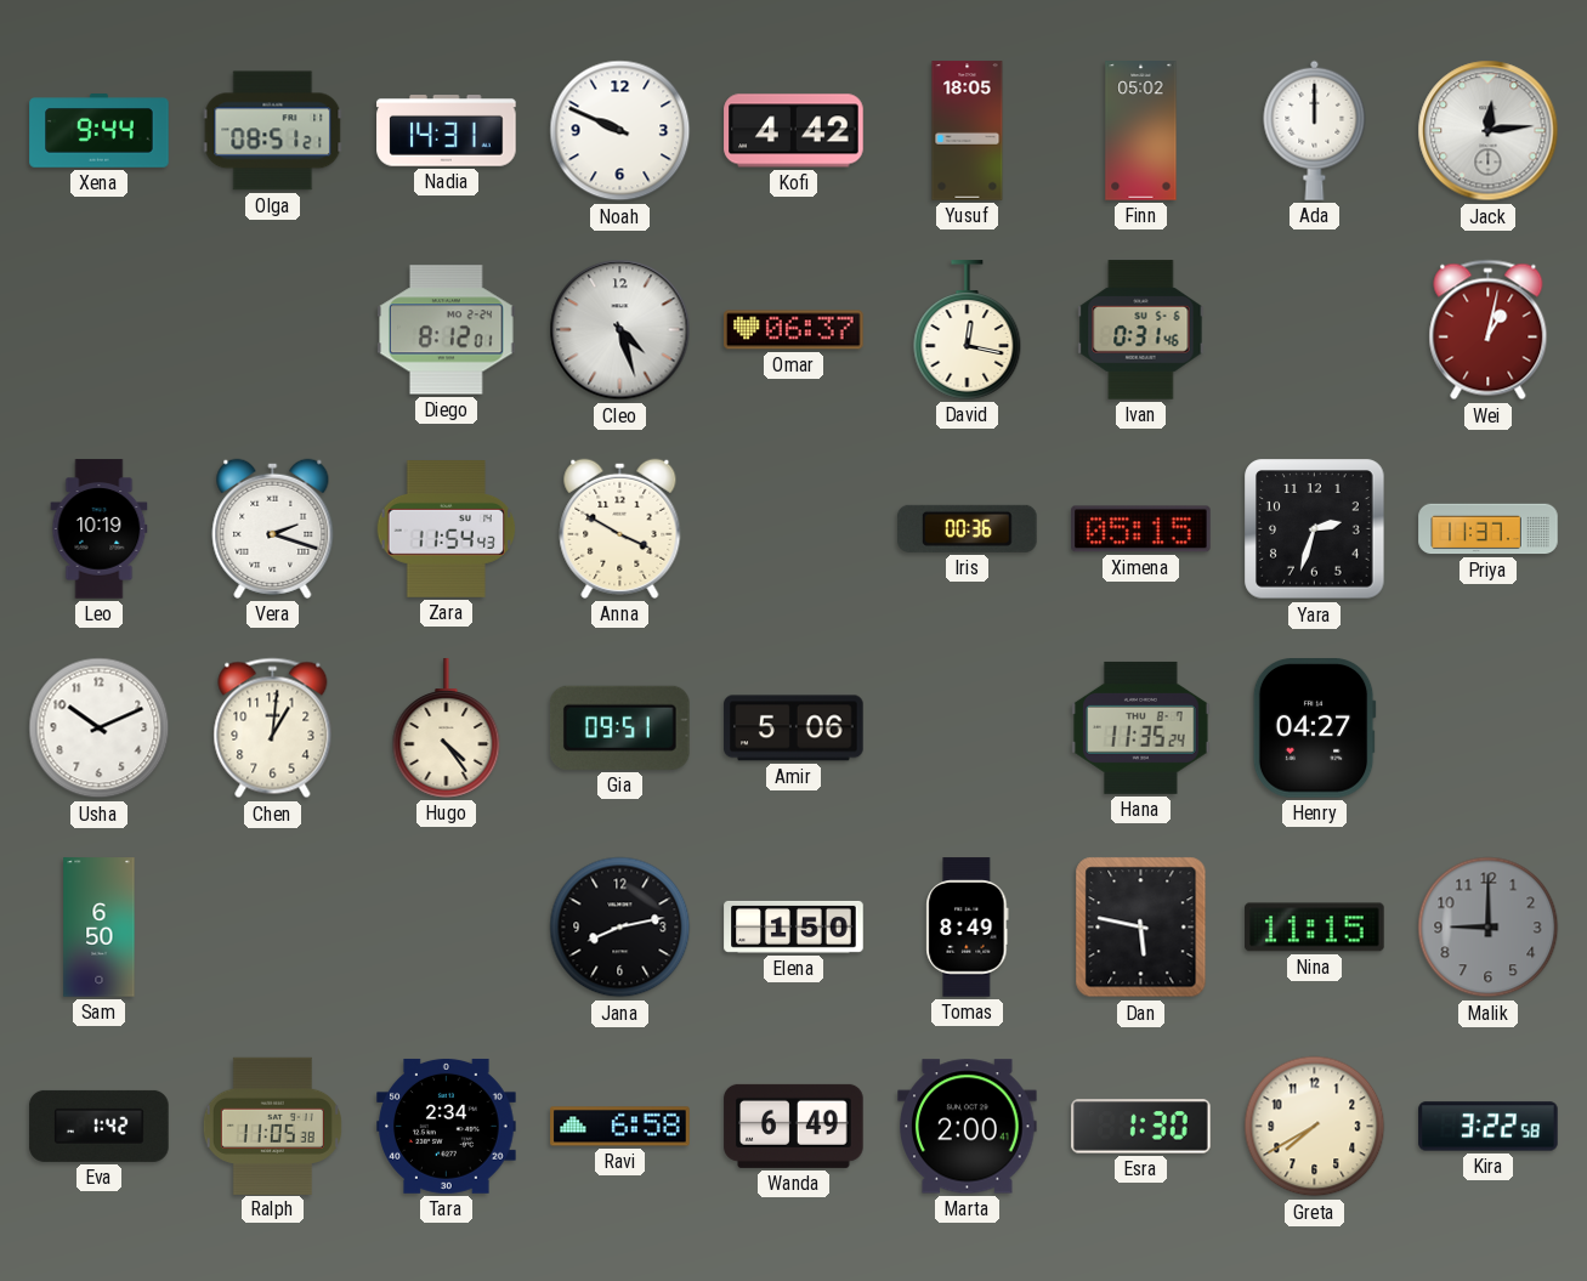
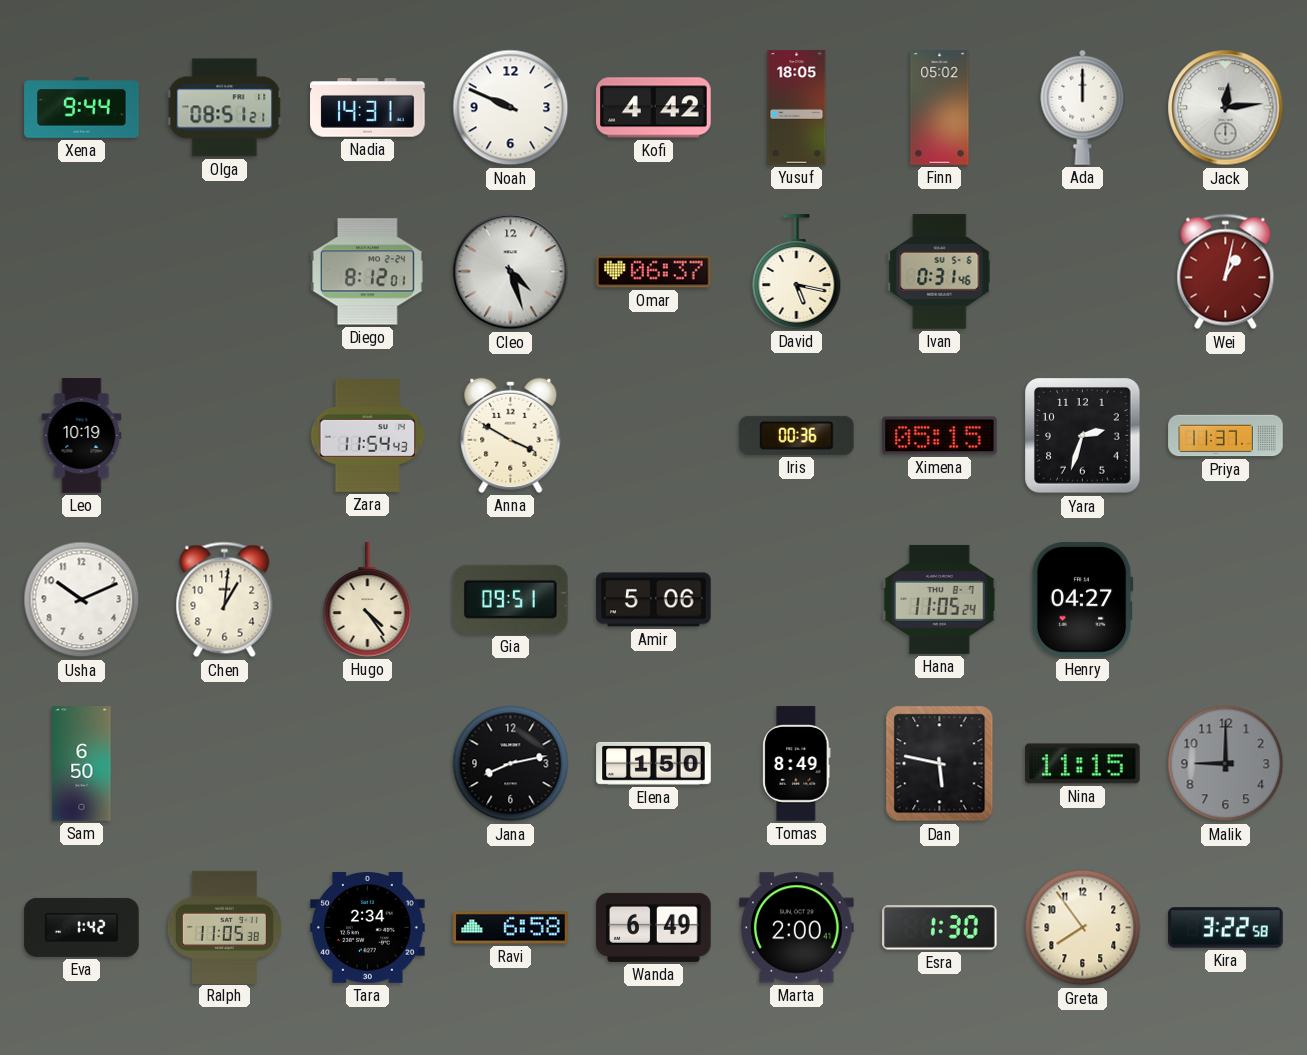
David: 12:17 -> 5:17 (797, 272)
Vera: 2:18 -> none (273, 528)
Hana: 11:35 -> 11:05 (940, 599)
Greta: 7:40 -> 7:54 (1083, 928)
